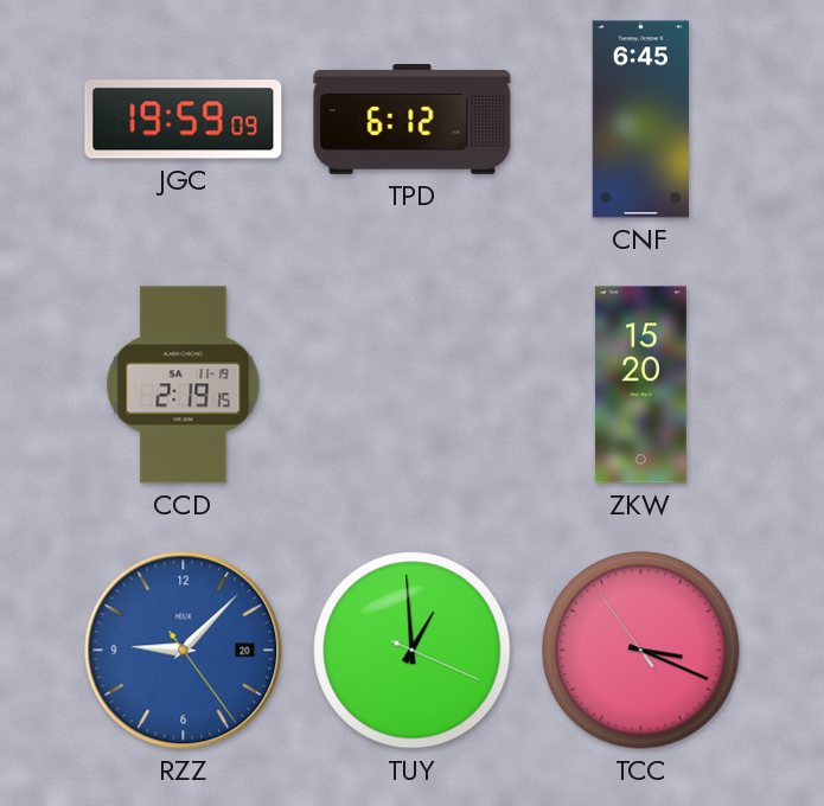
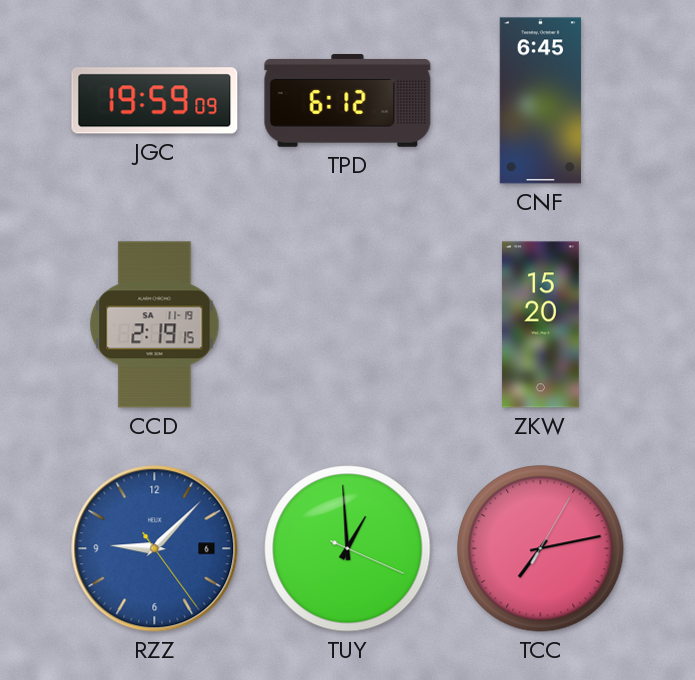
RZZ date: 20 -> 6 (155, 549)
TCC: 3:18 -> 7:13 (541, 549)
